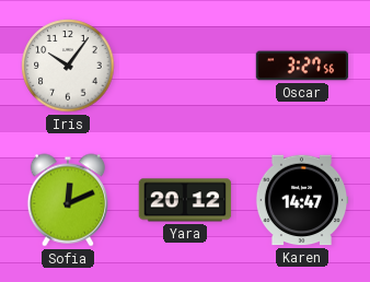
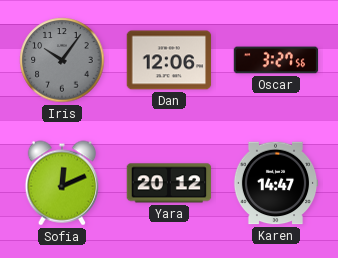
Iris dial: white -> grey (62, 60)
Dan: none -> 12:06 (169, 60)
